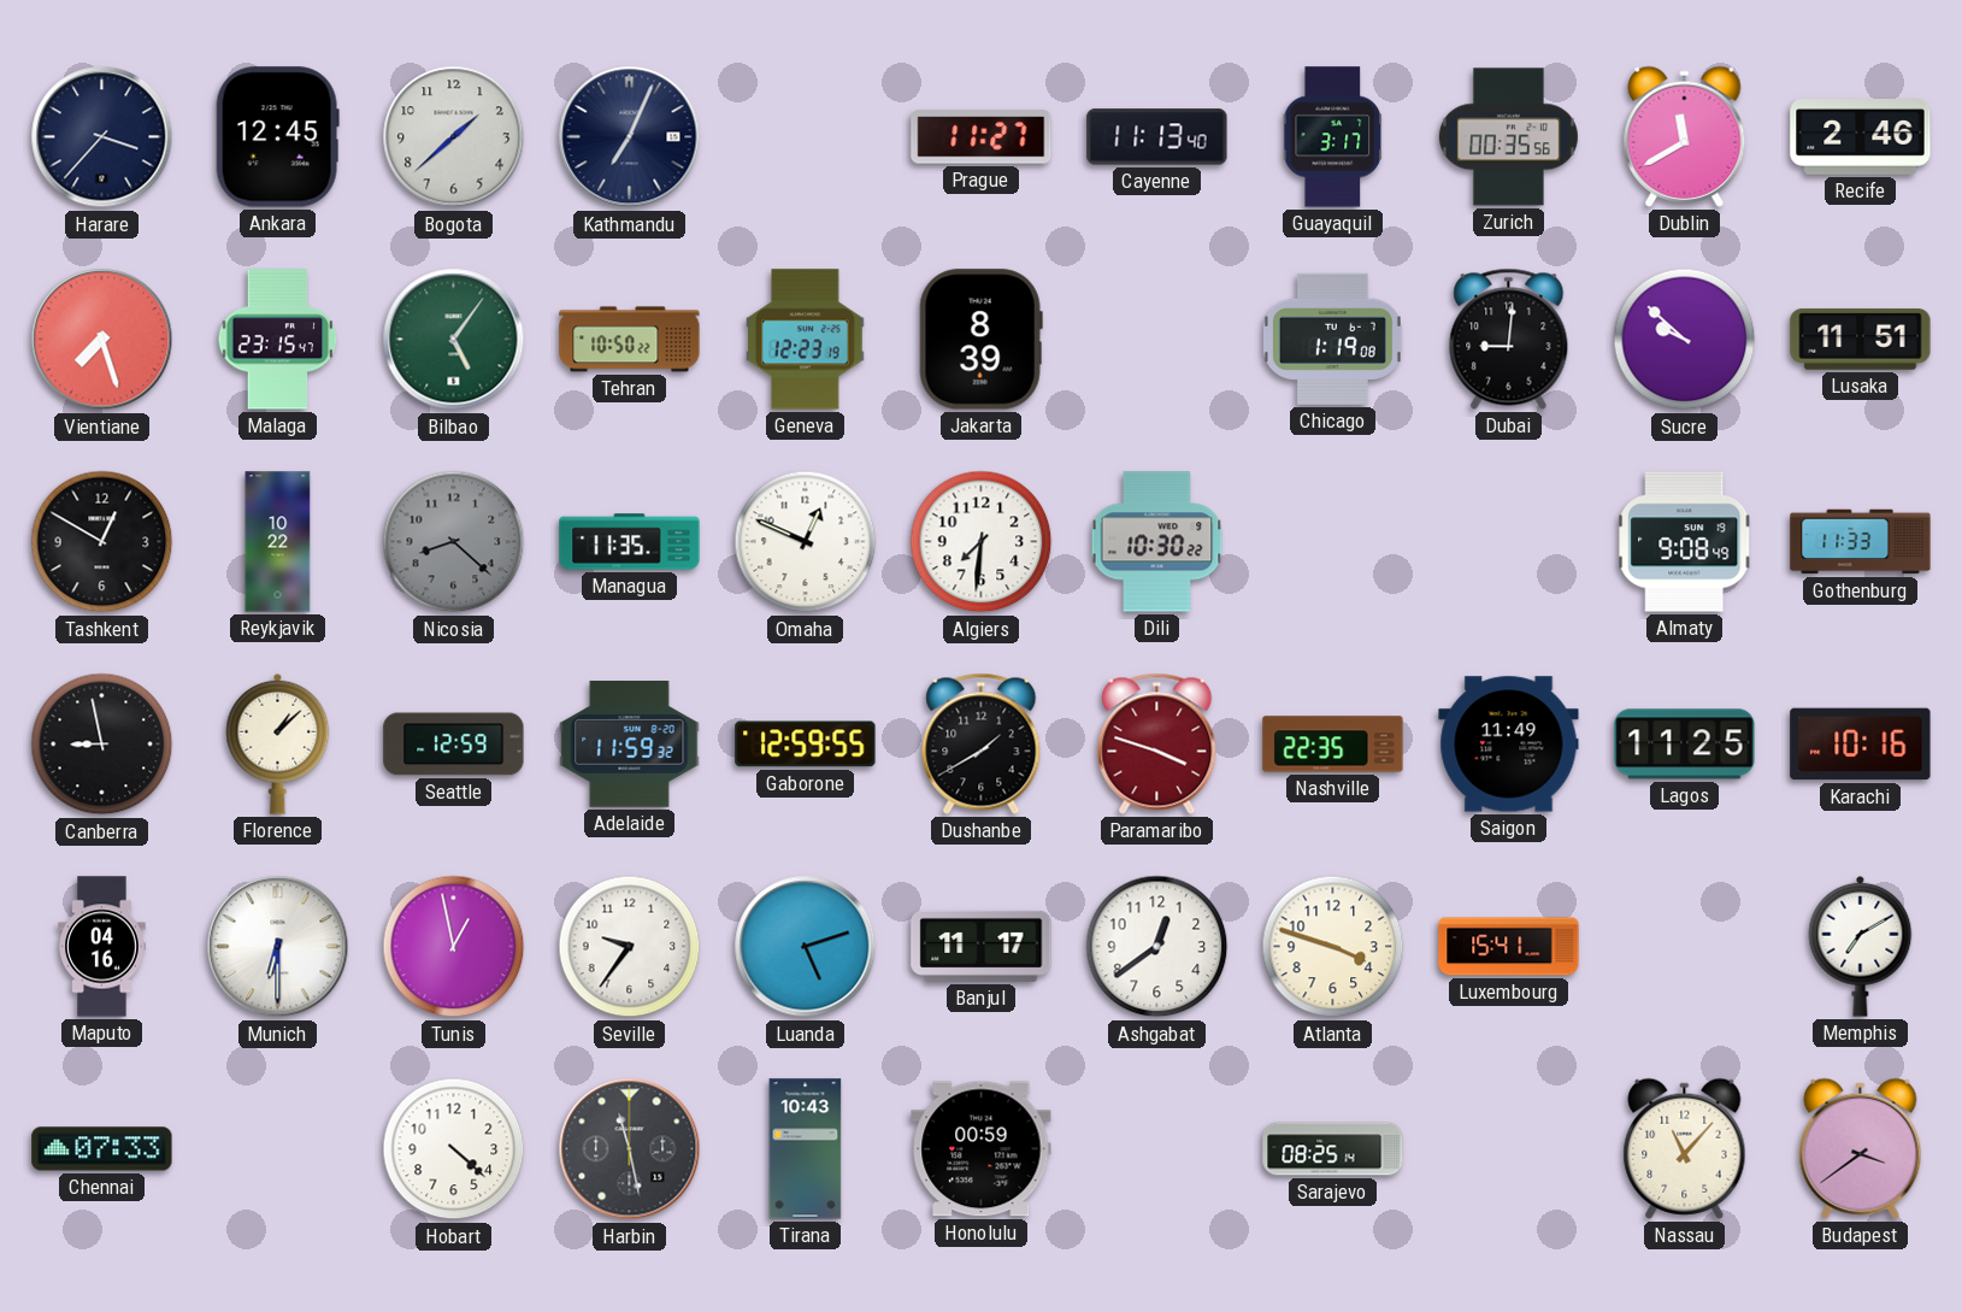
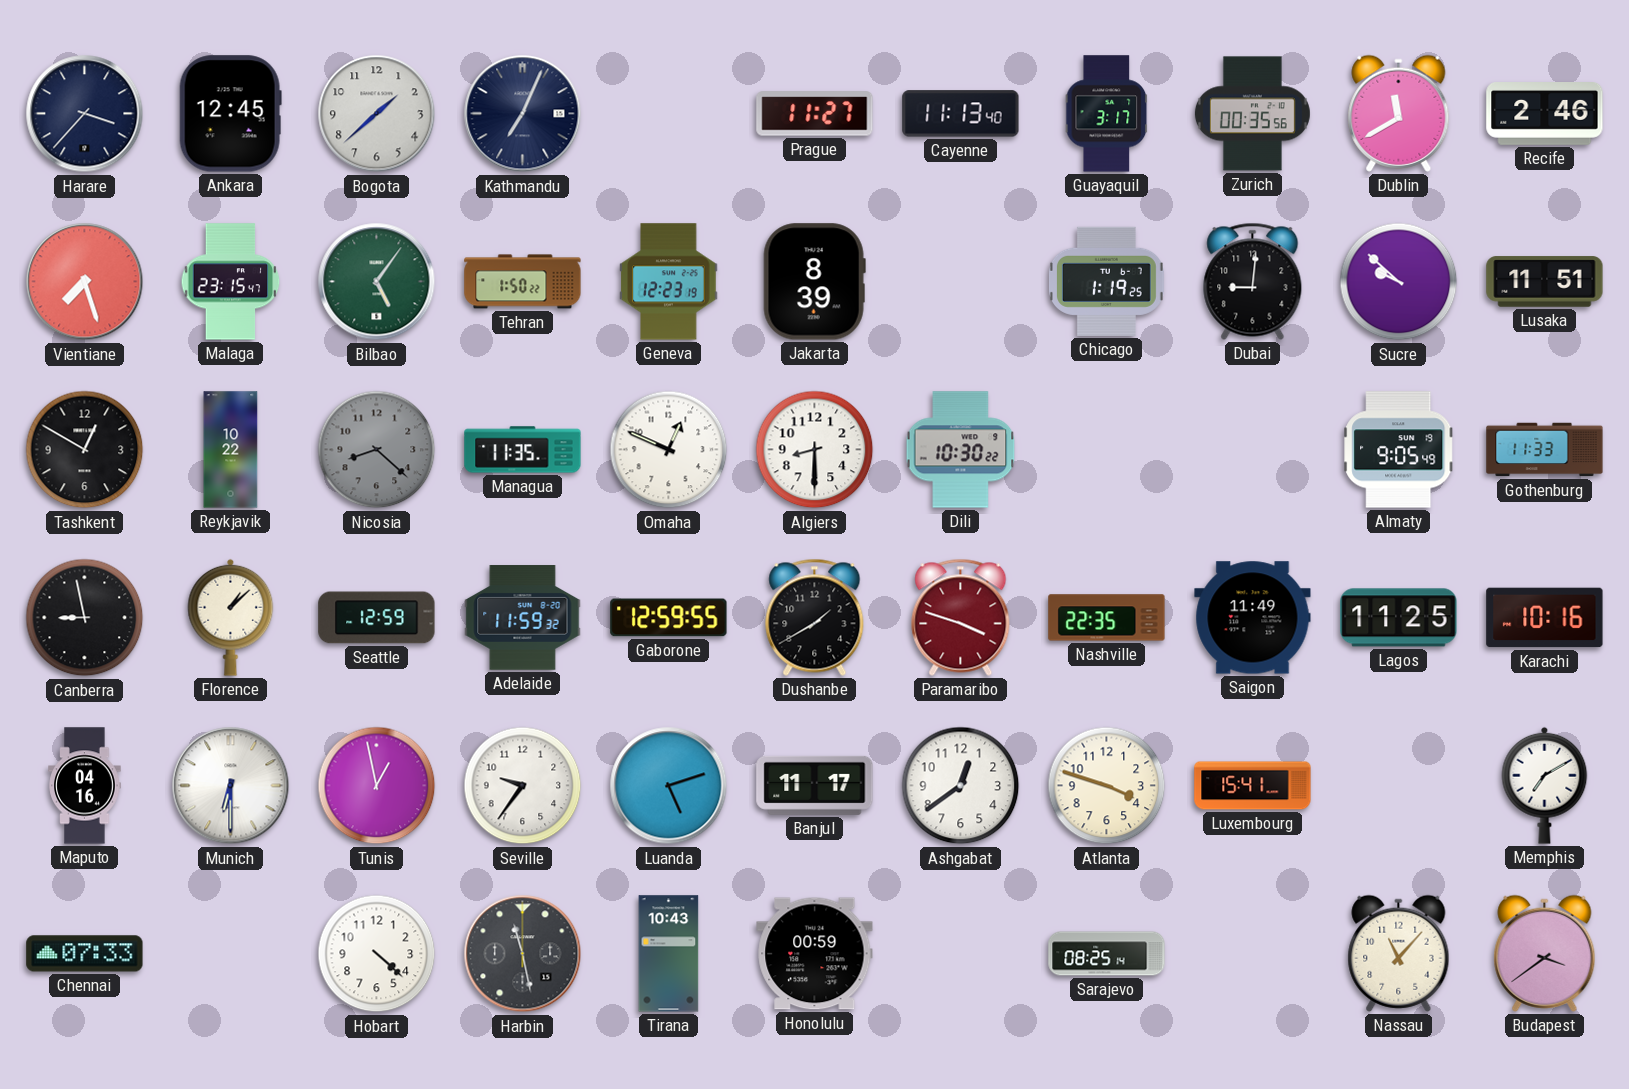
Tehran: 10:50 -> 1:50 (523, 282)
Chicago: 1:19:08 -> 1:19:25 (1106, 281)
Algiers: 7:31 -> 8:30 (815, 450)
Almaty: 9:08 -> 9:05 (1399, 450)
